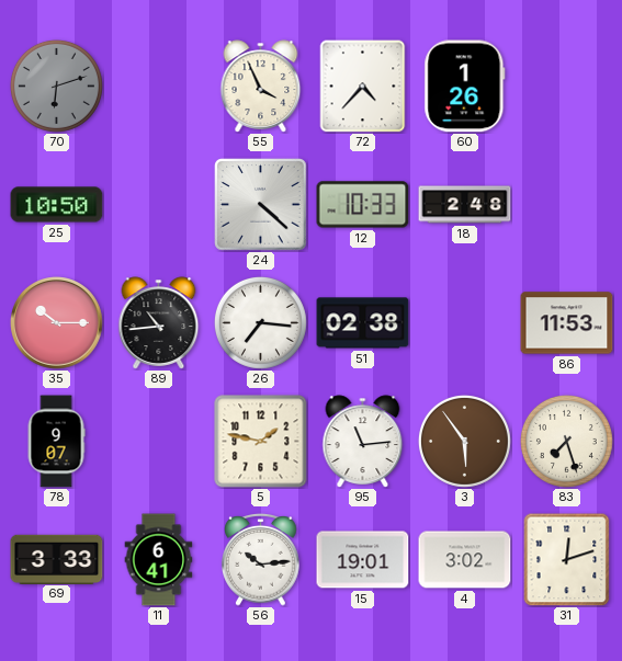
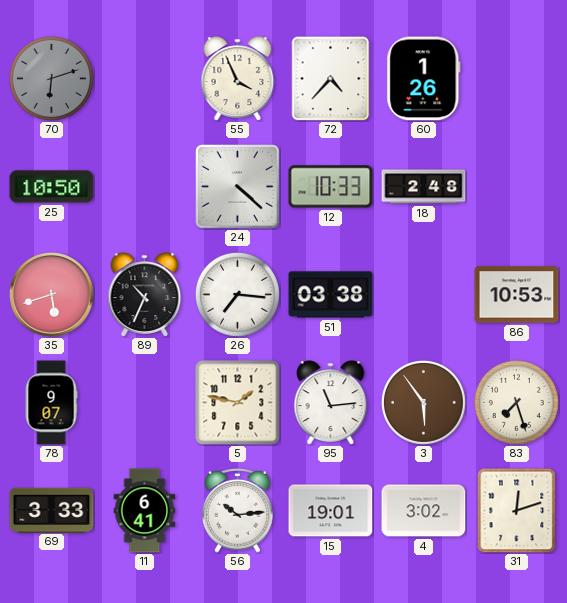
35: 10:15 -> 5:42 (52, 295)
89: 10:44 -> 10:34 (145, 295)
51: 02:38 -> 03:38 (331, 295)
86: 11:53 -> 10:53 (517, 295)
